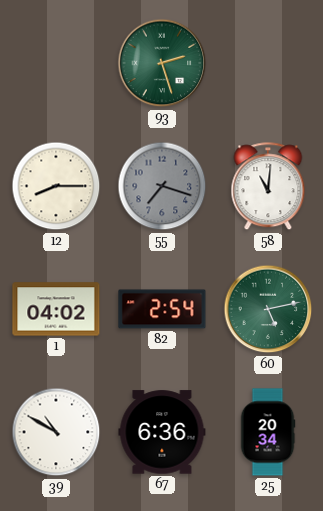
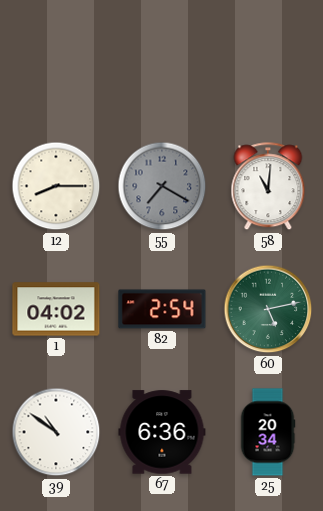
93: 2:27 -> none (162, 63)
55: 7:18 -> 7:20 (162, 186)
39: 10:50 -> 10:51 (56, 432)
